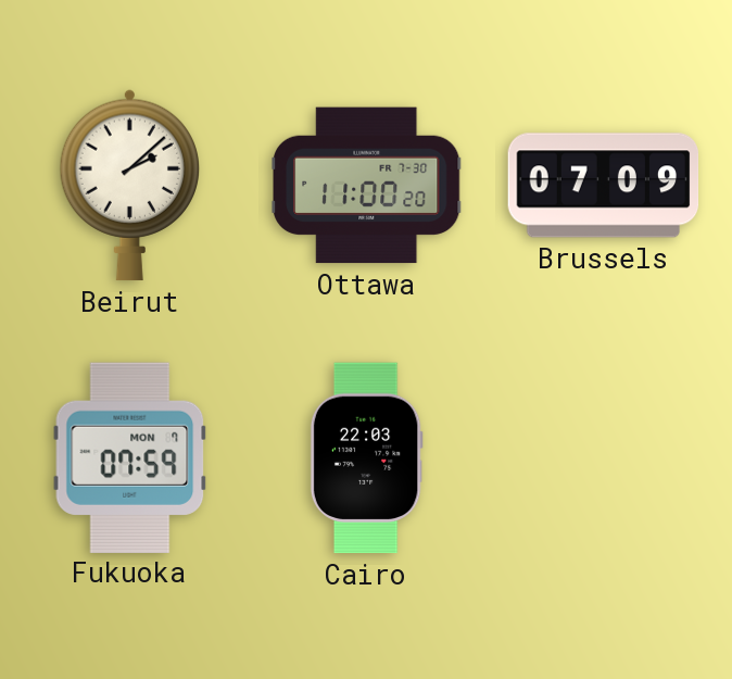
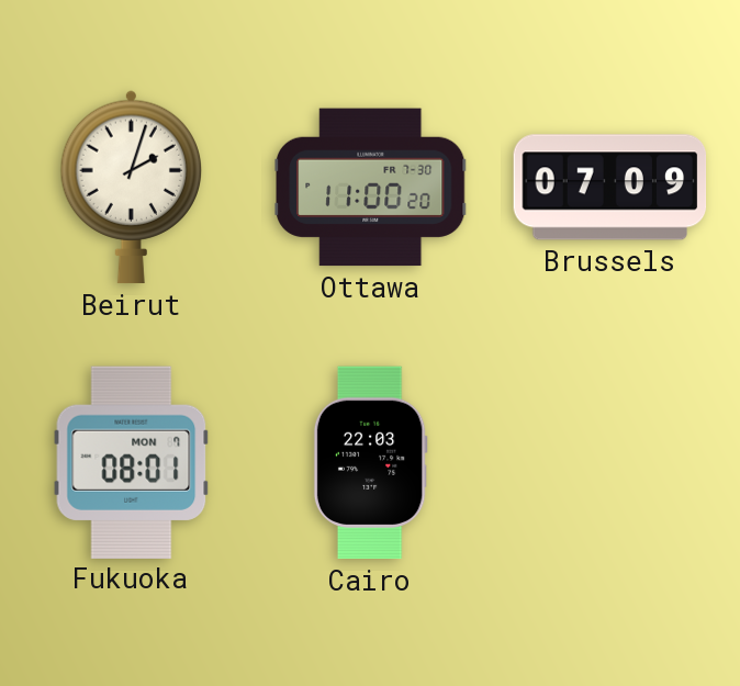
Beirut: 2:08 -> 2:03 (131, 188)
Fukuoka: 07:59 -> 08:01 (132, 462)
